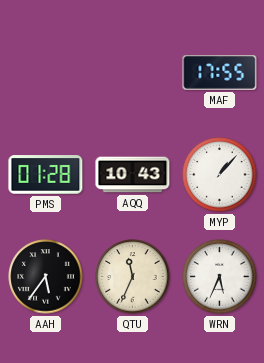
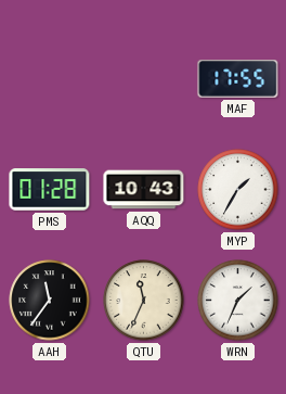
MYP: 1:07 -> 1:35 (238, 190)
AAH: 5:36 -> 11:36 (50, 301)
WRN: 5:34 -> 1:34 (238, 301)
